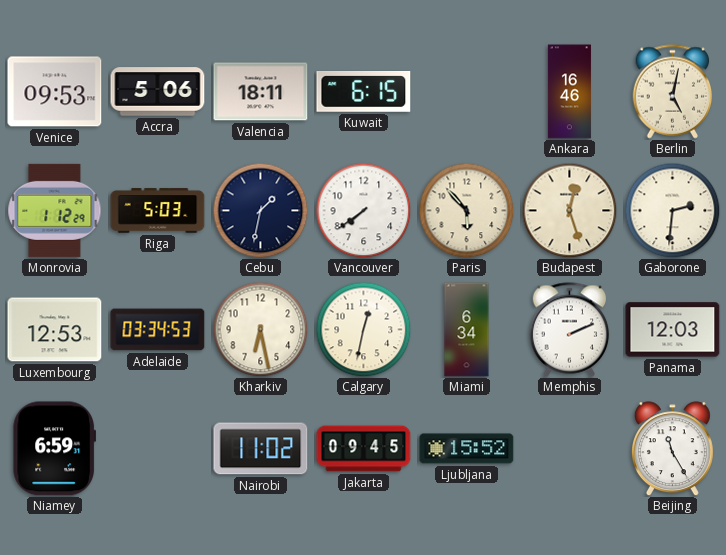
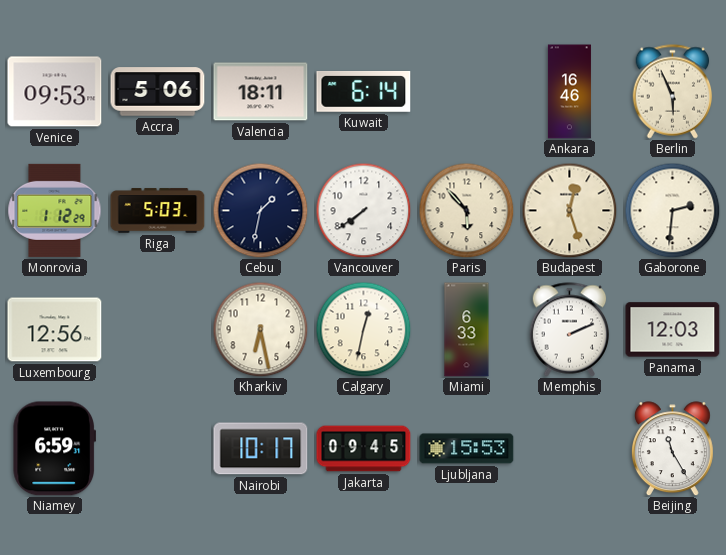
Kuwait: 6:15 -> 6:14 (364, 92)
Berlin: 5:02 -> 5:56 (673, 92)
Luxembourg: 12:53 -> 12:56 (55, 330)
Adelaide: 03:34 -> none (158, 330)
Miami: 6:34 -> 6:33 (467, 330)
Nairobi: 11:02 -> 10:17 (261, 449)
Ljubljana: 15:52 -> 15:53 (467, 449)
